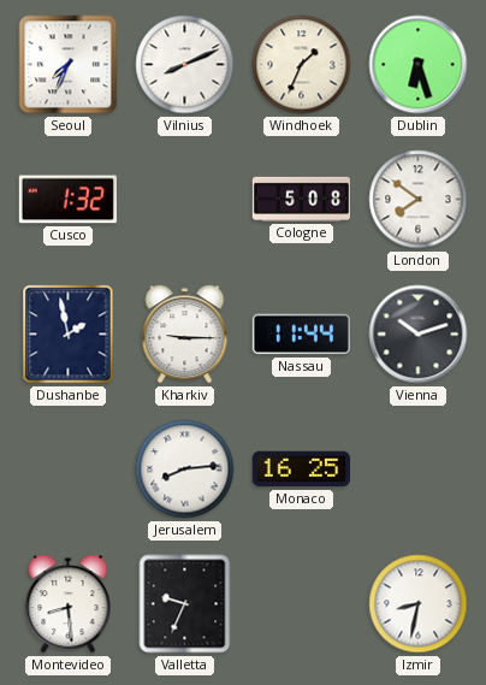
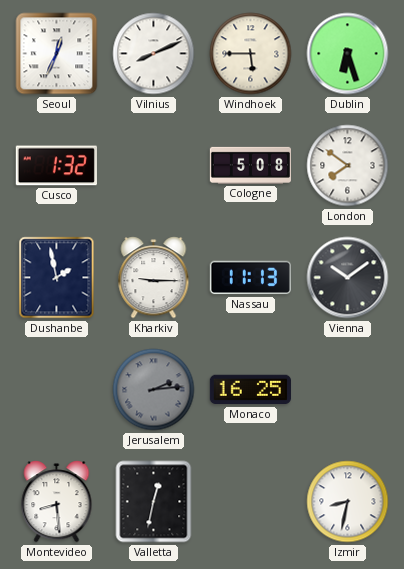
Seoul: 7:34 -> 12:34 (57, 54)
Windhoek: 1:34 -> 5:45 (251, 54)
Nassau: 11:44 -> 11:13 (250, 278)
Vienna: 10:12 -> 10:09 (348, 278)
Jerusalem: 8:14 -> 2:14 (154, 390)
Jerusalem dial: white -> grey (154, 390)
Valletta: 9:34 -> 12:32 (154, 502)
